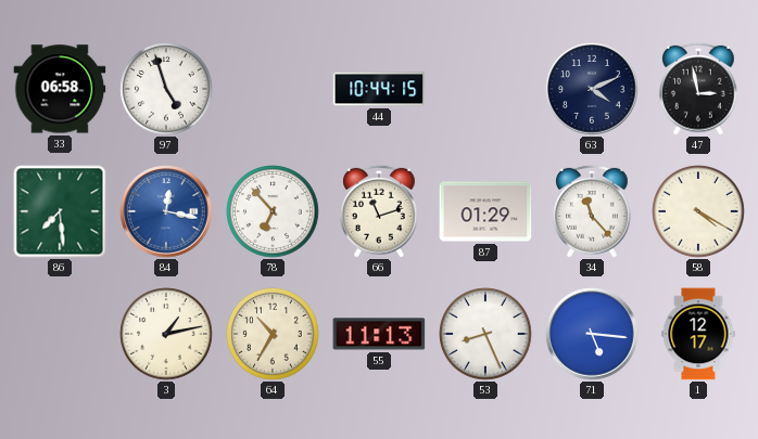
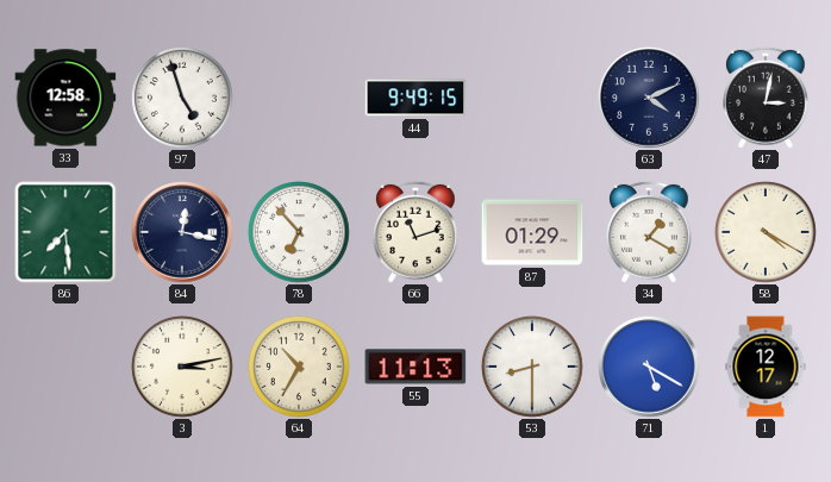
33: 06:58 -> 12:58 (65, 98)
44: 10:44 -> 9:49 (415, 98)
47: 2:58 -> 3:02 (767, 98)
84 dial: blue -> navy (182, 232)
34: 11:23 -> 1:20 (650, 232)
3: 1:13 -> 3:13 (183, 368)
53: 8:26 -> 8:30 (533, 368)
71: 5:16 -> 5:20 (649, 367)
